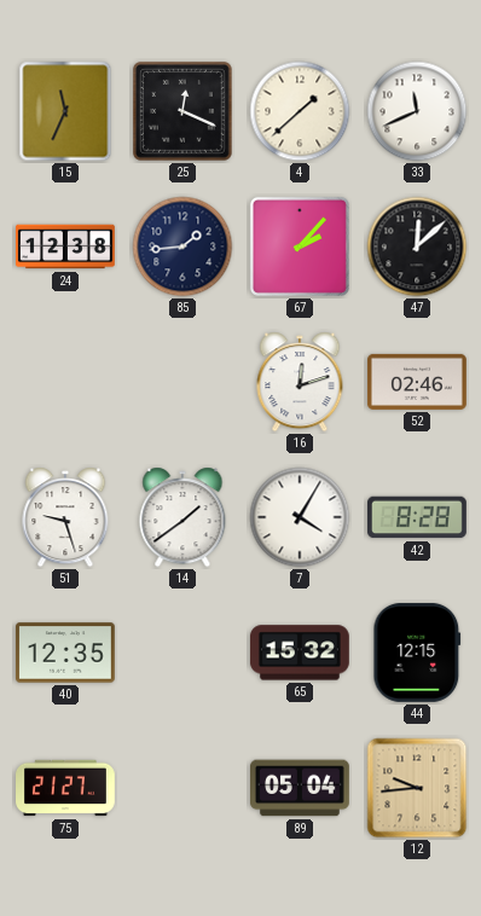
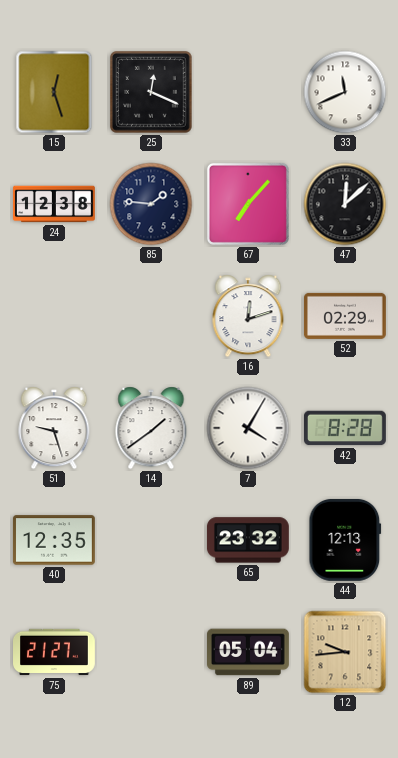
15: 11:34 -> 12:27 (54, 92)
4: 1:38 -> none (300, 111)
85: 1:44 -> 1:46 (151, 204)
67: 2:07 -> 7:07 (248, 204)
52: 02:46 -> 02:29 (346, 316)
65: 15:32 -> 23:32 (248, 540)
44: 12:15 -> 12:13 (345, 540)
